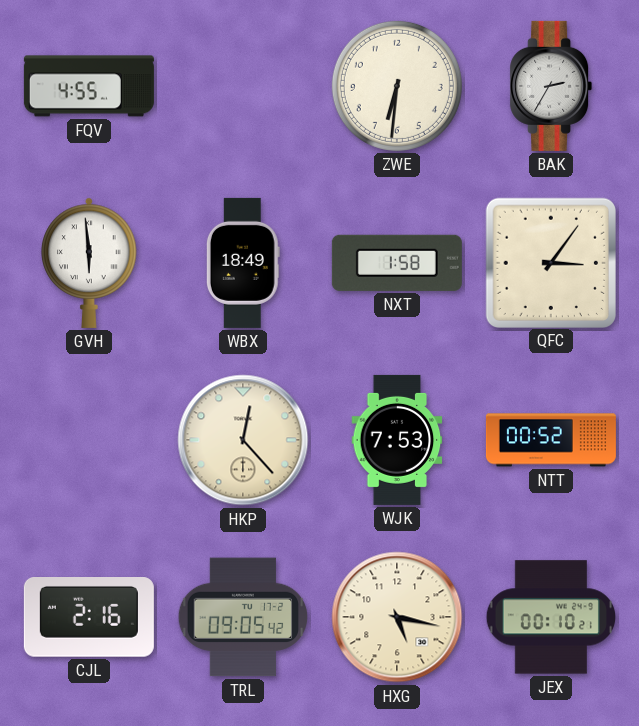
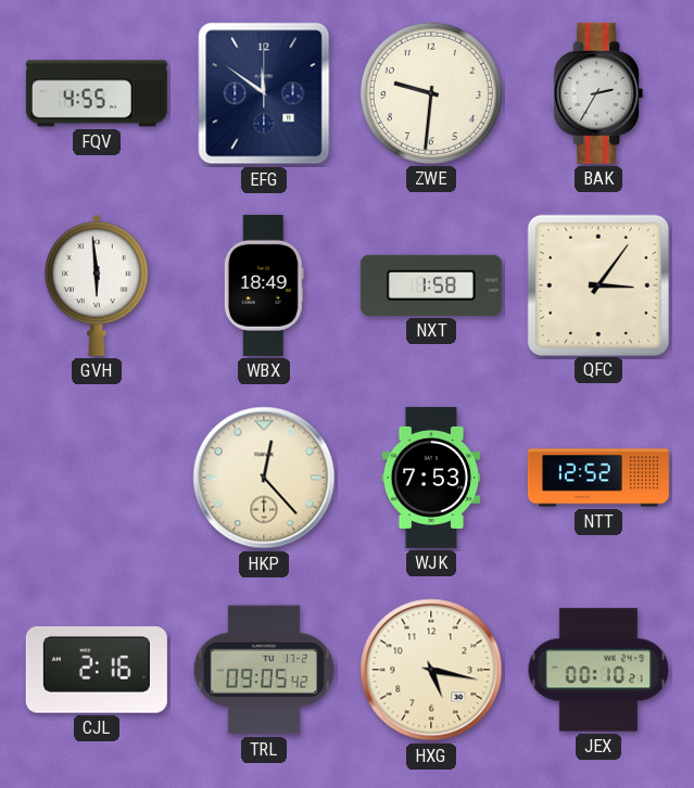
EFG: none -> 11:51 (264, 93)
ZWE: 6:31 -> 9:31 (431, 93)
NTT: 00:52 -> 12:52 (598, 478)
